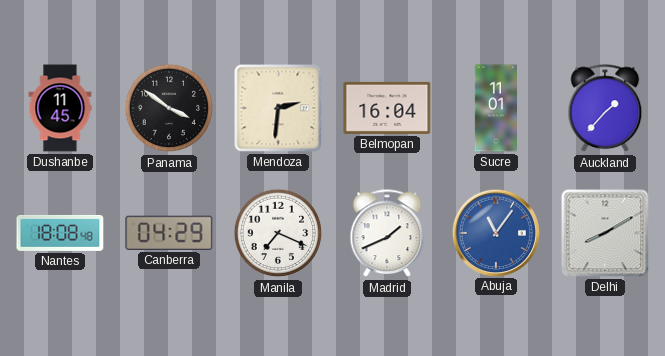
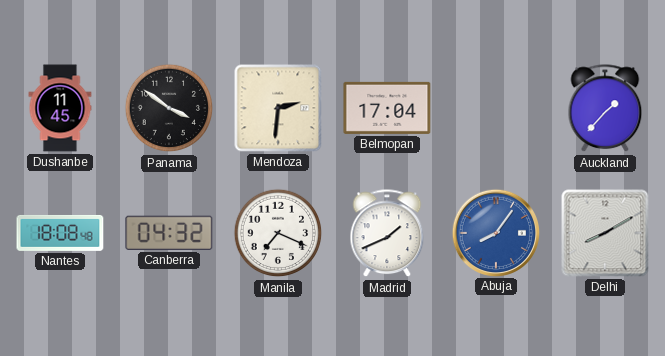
Belmopan: 16:04 -> 17:04 (387, 108)
Sucre: 11:01 -> none (495, 108)
Canberra: 04:29 -> 04:32 (169, 233)
Abuja: 11:06 -> 8:06 (495, 232)
